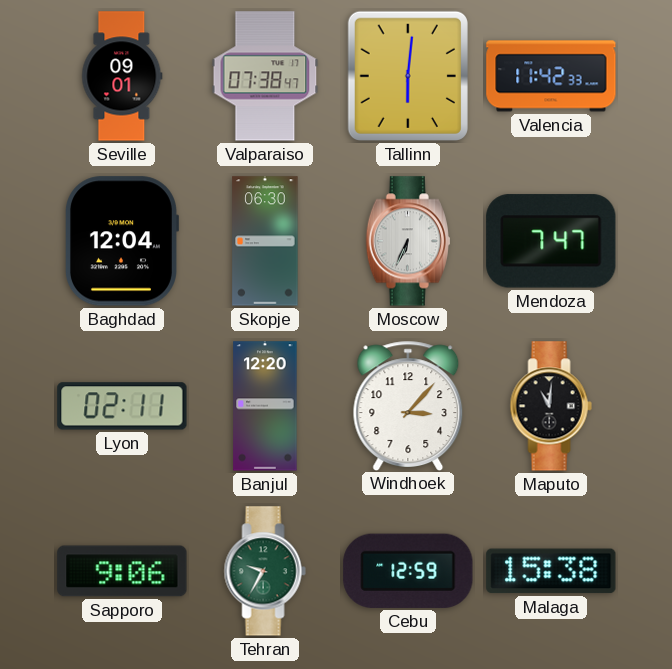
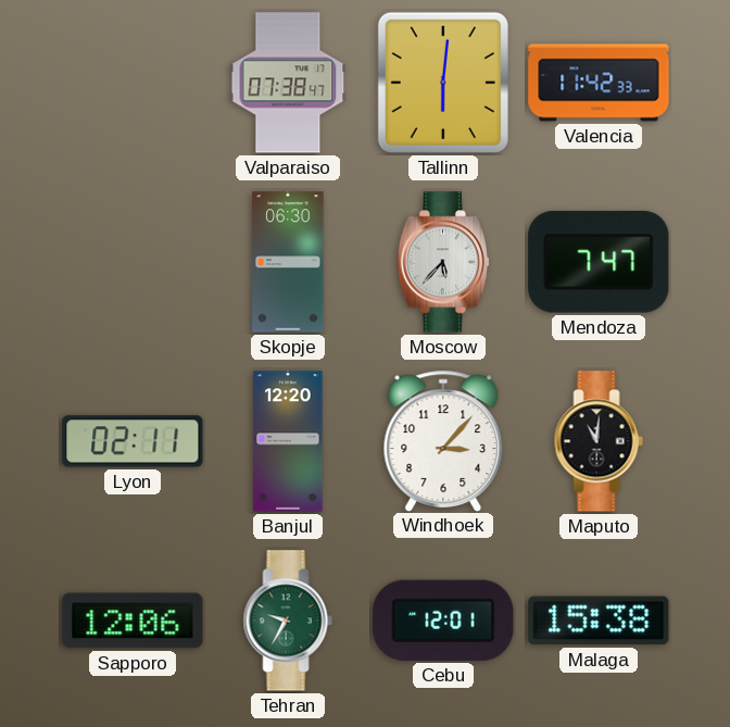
Seville: 09:01 -> none (122, 76)
Baghdad: 12:04 -> none (121, 241)
Moscow: 6:34 -> 5:37 (443, 262)
Sapporo: 9:06 -> 12:06 (133, 621)
Cebu: 12:59 -> 12:01 (443, 621)
